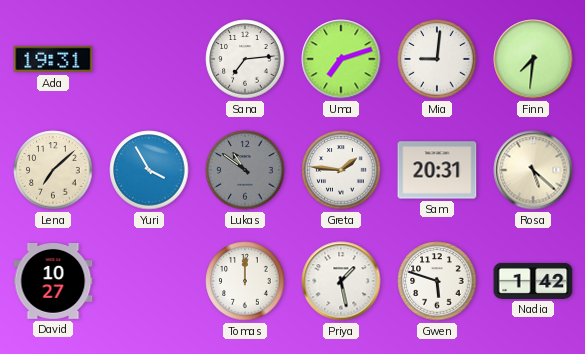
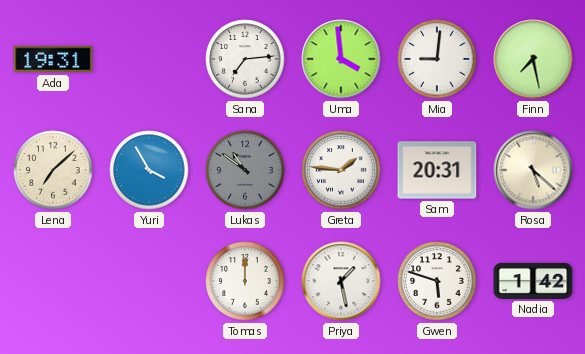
Uma: 7:12 -> 3:59 (341, 59)
Finn: 7:31 -> 7:28 (533, 59)
David: 10:27 -> none (53, 282)
